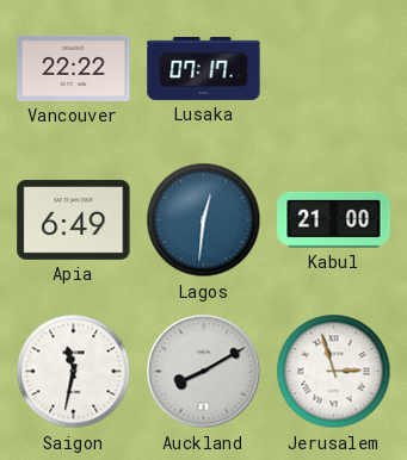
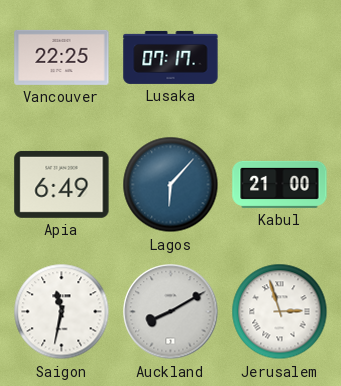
Vancouver: 22:22 -> 22:25 (62, 57)
Lagos: 12:31 -> 6:07 (171, 185)
